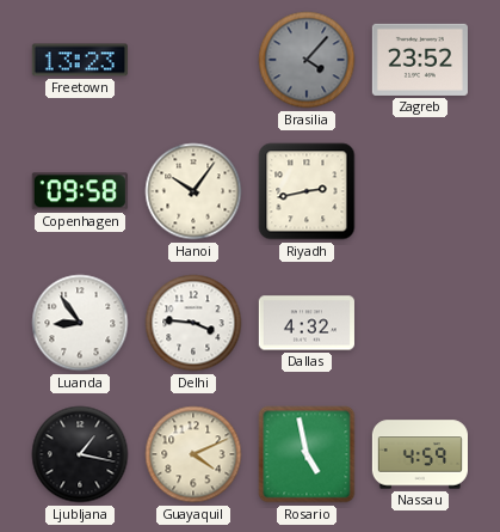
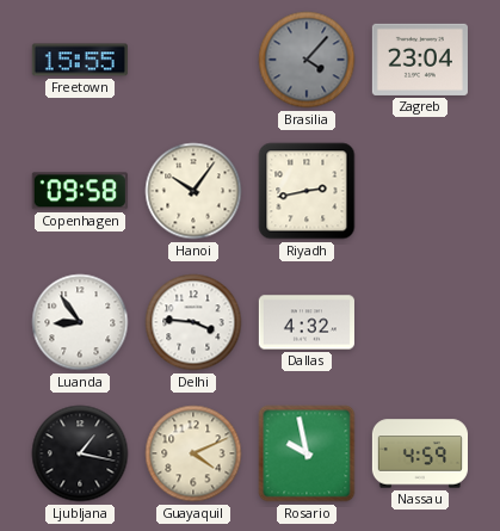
Freetown: 13:23 -> 15:55 (80, 60)
Zagreb: 23:52 -> 23:04 (420, 60)
Rosario: 4:58 -> 9:58 (307, 453)
